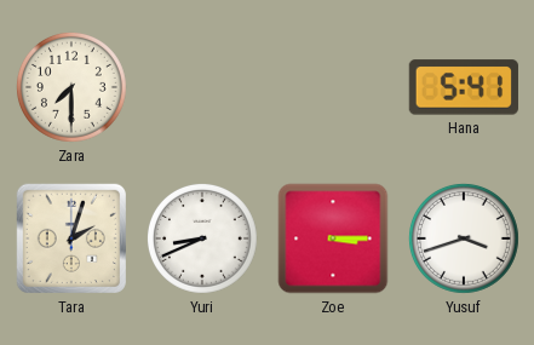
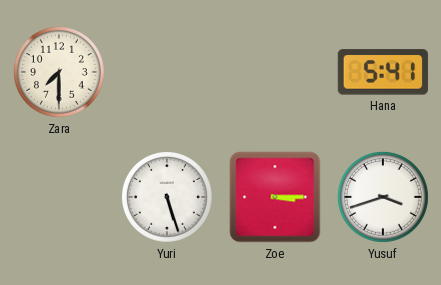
Tara: 2:03 -> none (71, 238)
Yuri: 8:41 -> 5:27 (167, 197)
